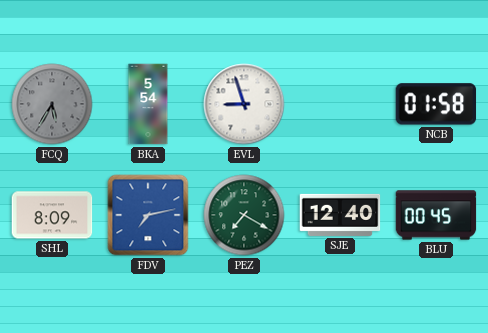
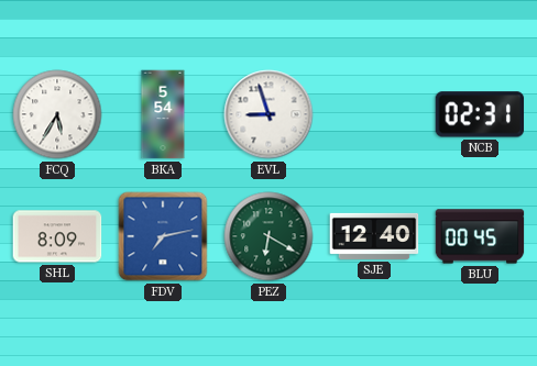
FCQ dial: grey -> white (57, 114)
NCB: 01:58 -> 02:31 (480, 114)
PEZ: 7:20 -> 6:20 (268, 236)
